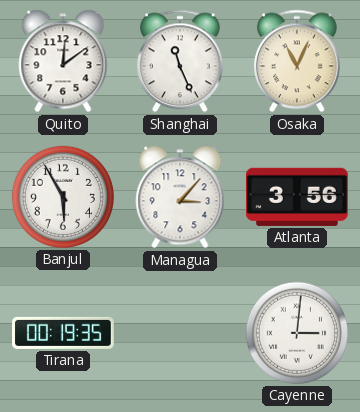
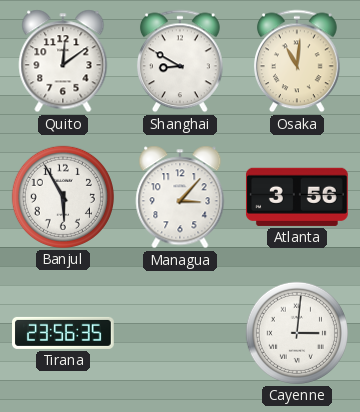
Shanghai: 11:26 -> 8:50 (180, 61)
Osaka: 11:04 -> 11:01 (297, 61)
Tirana: 00:19 -> 23:56 (64, 333)
